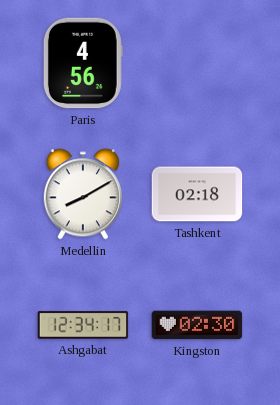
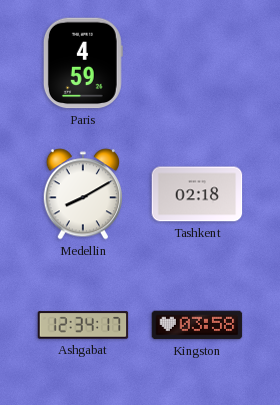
Paris: 4:56 -> 4:59 (83, 63)
Kingston: 02:30 -> 03:58 (197, 325)
